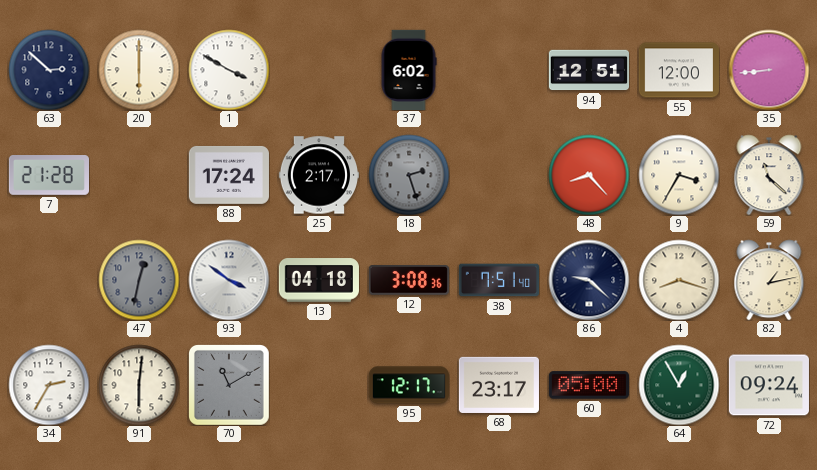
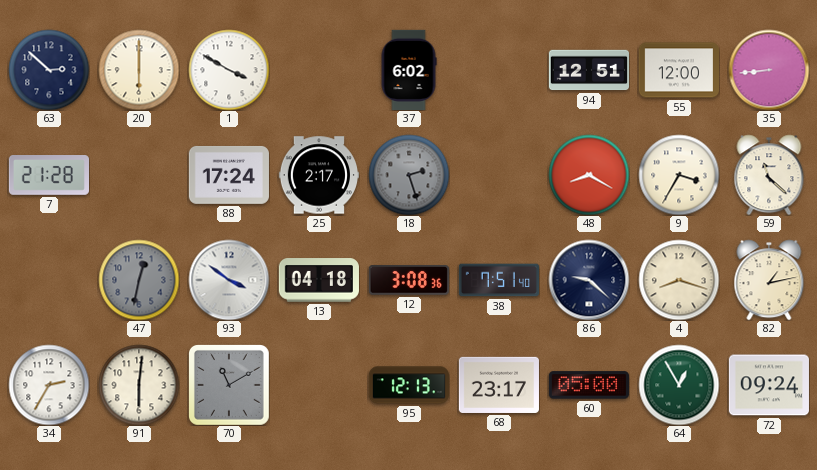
48: 8:23 -> 8:20 (589, 175)
95: 12:17 -> 12:13 (409, 385)
